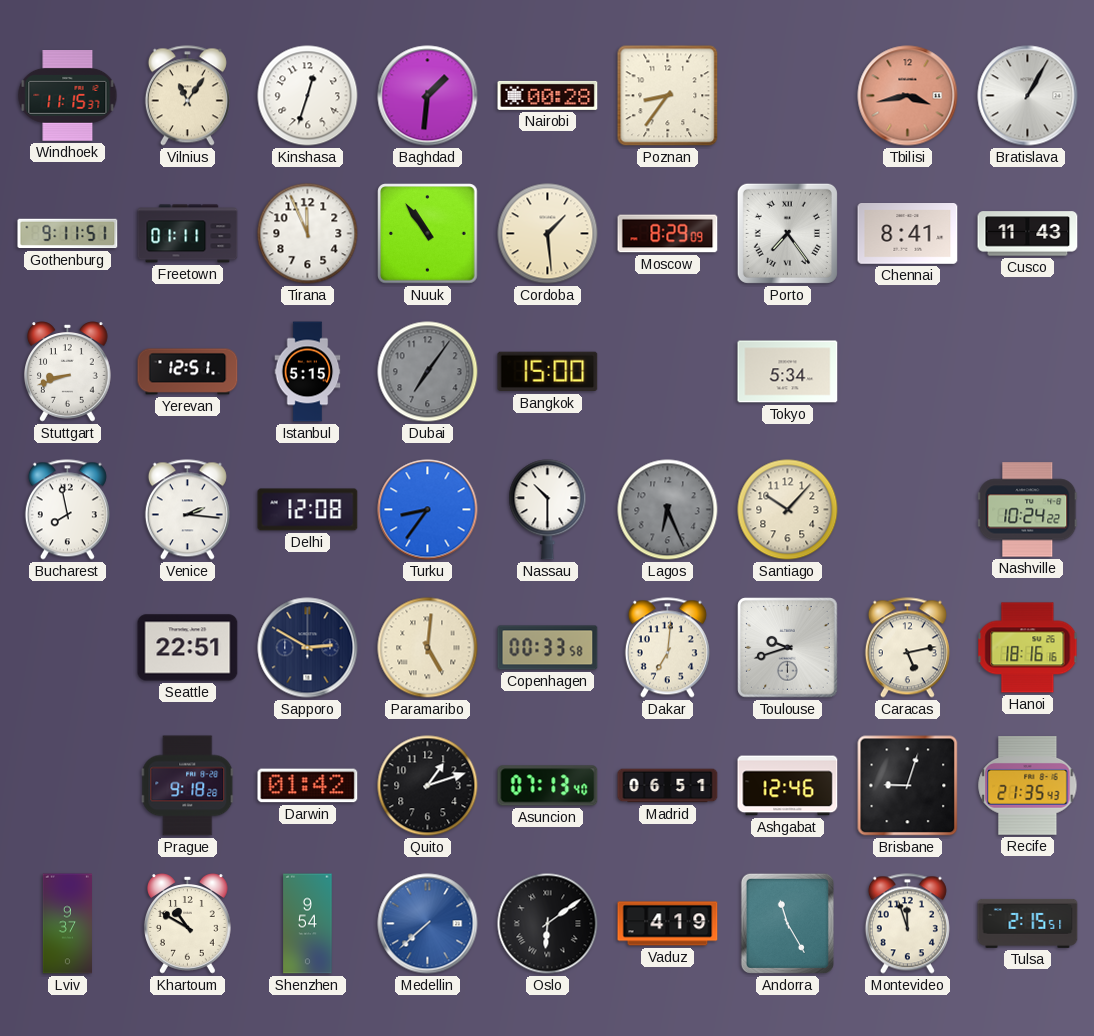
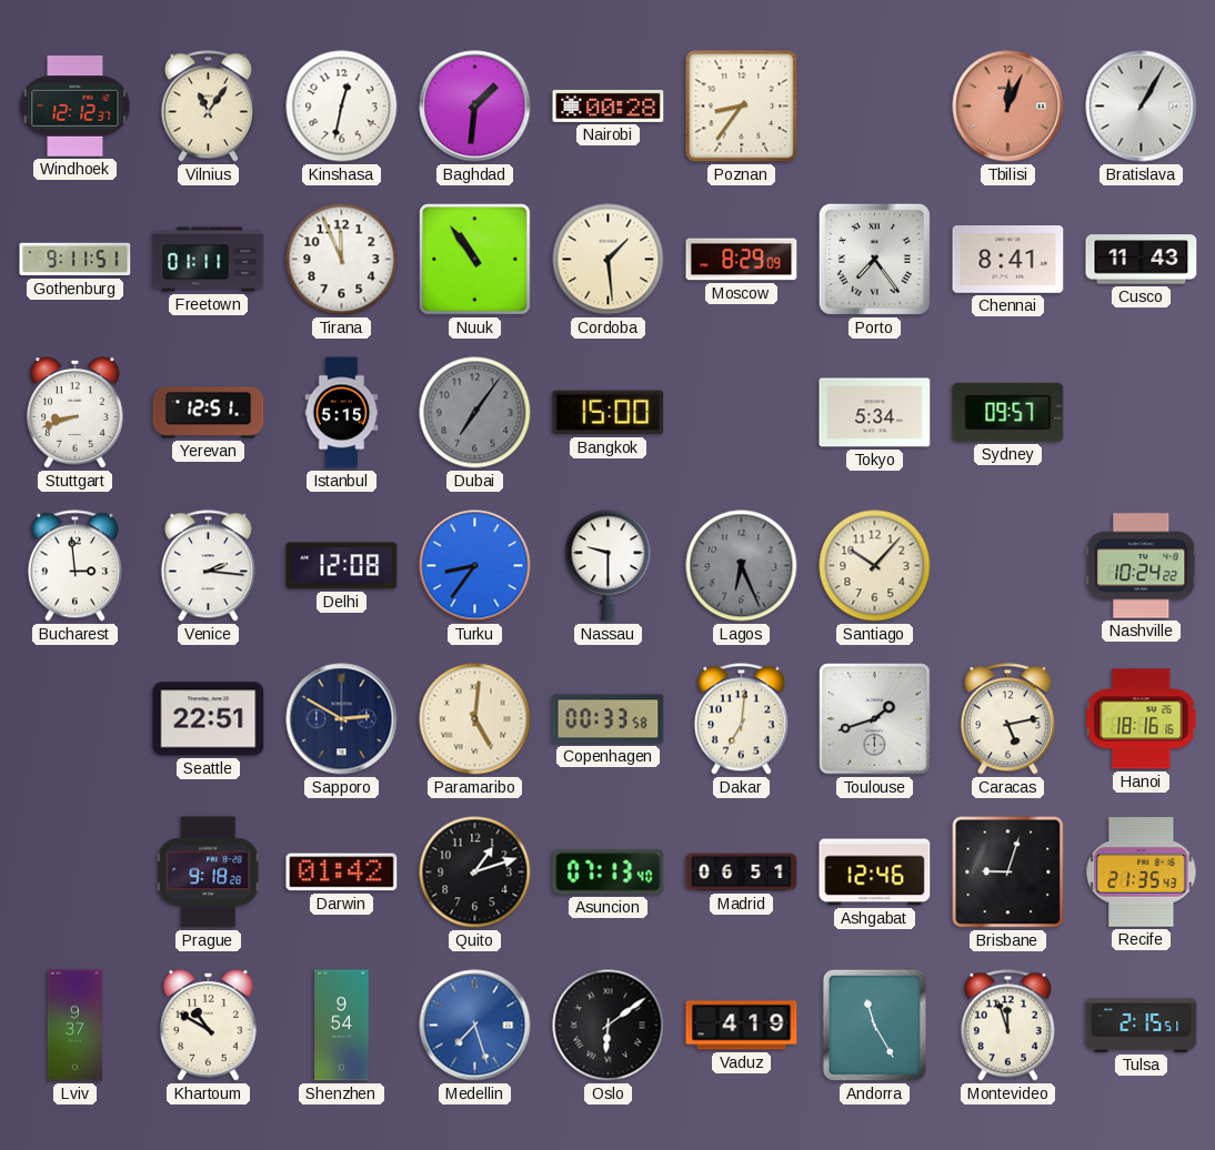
Windhoek: 11:15 -> 12:12 (76, 107)
Kinshasa: 12:33 -> 12:32 (342, 107)
Tbilisi: 3:43 -> 12:04 (1008, 107)
Sydney: none -> 09:57 (1008, 412)
Bucharest: 7:58 -> 2:59 (74, 566)
Nassau: 10:30 -> 9:30 (609, 566)
Toulouse: 9:42 -> 1:42 (875, 719)
Medellin: 7:38 -> 7:27 (475, 1026)
